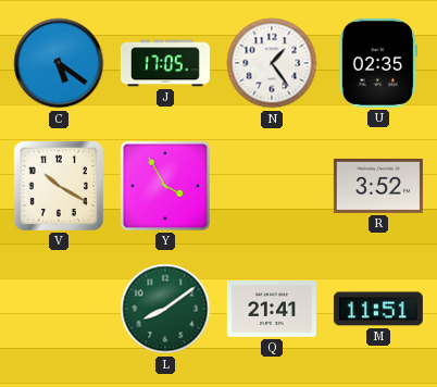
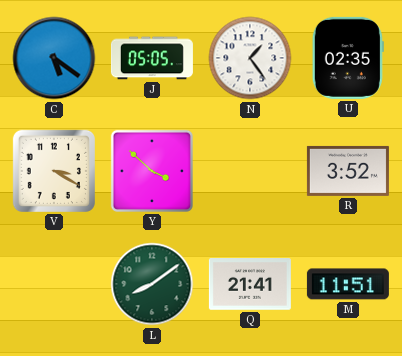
J: 17:05 -> 05:05 (152, 58)
V: 10:20 -> 3:20 (54, 171)
Y: 3:55 -> 3:52 (152, 171)
